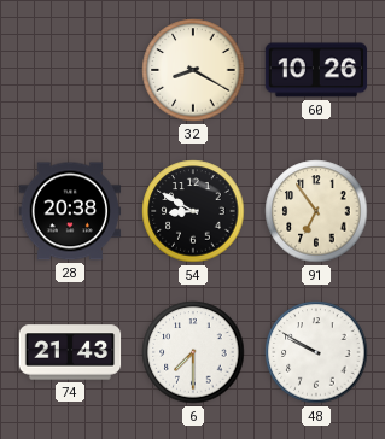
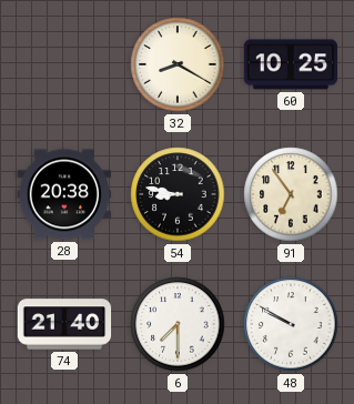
60: 10:26 -> 10:25 (291, 64)
54: 8:50 -> 8:47 (178, 194)
74: 21:43 -> 21:40 (64, 324)
